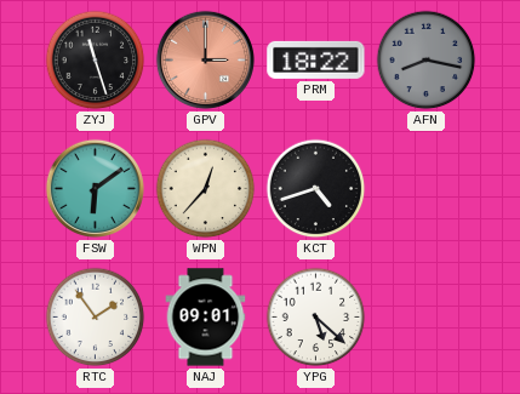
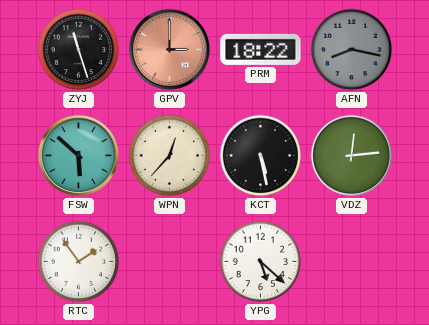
FSW: 6:09 -> 5:52 (78, 155)
KCT: 4:42 -> 5:28 (261, 156)
VDZ: none -> 12:14 (351, 155)
NAJ: 09:01 -> none (206, 318)
